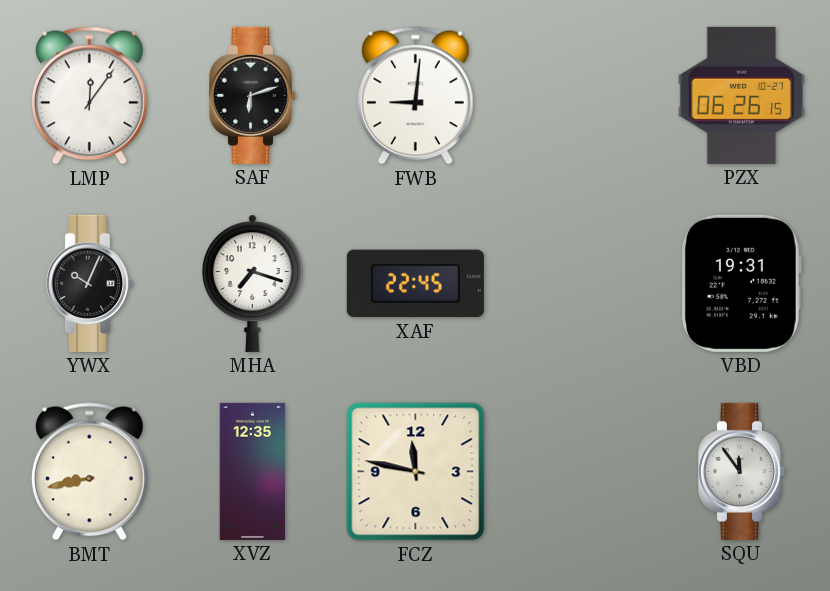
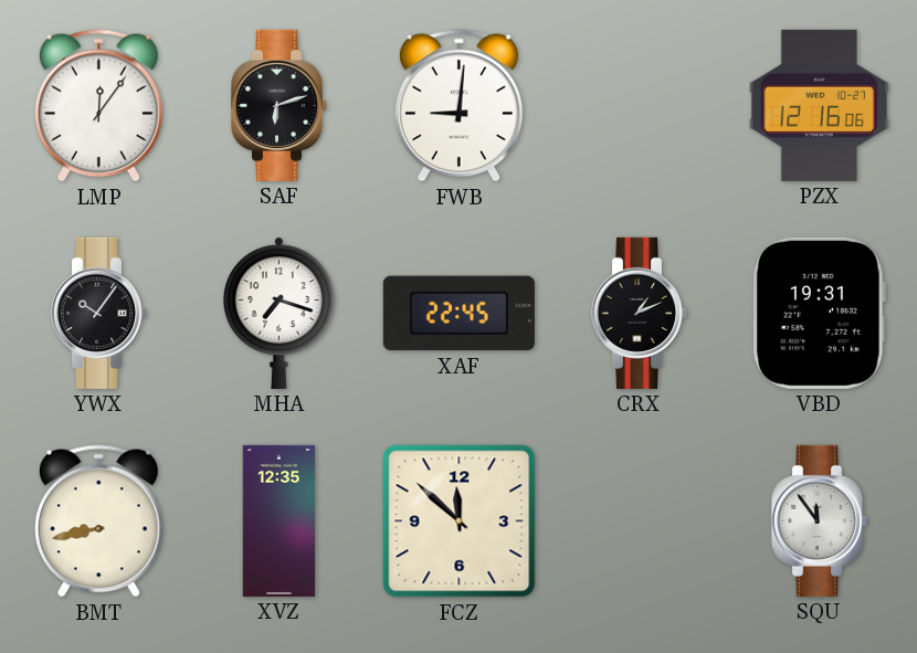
PZX: 06:26 -> 12:16 (819, 105)
YWX: 10:04 -> 10:06 (99, 313)
CRX: none -> 1:11 (640, 313)
FCZ: 11:47 -> 11:52 (460, 522)
